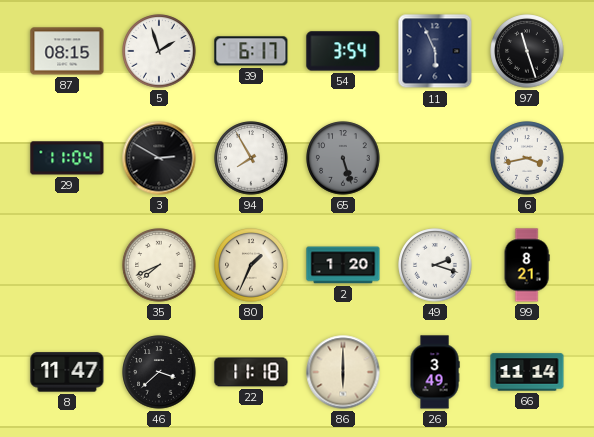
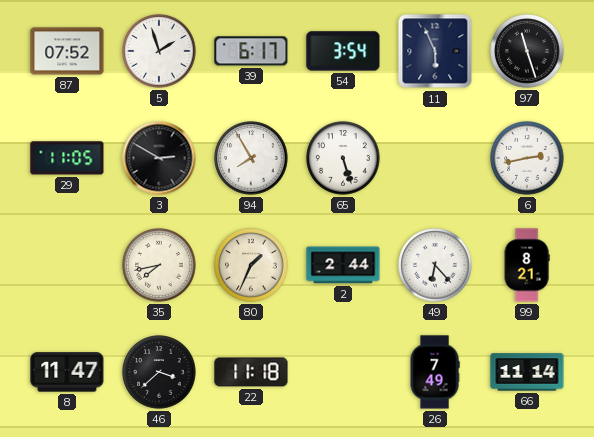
87: 08:15 -> 07:52 (67, 51)
29: 11:04 -> 11:05 (67, 158)
65 dial: grey -> white (343, 158)
6: 3:43 -> 2:43 (527, 158)
35: 7:41 -> 7:43 (159, 265)
2: 1:20 -> 2:44 (343, 265)
49: 2:18 -> 6:23 (435, 265)
86: 6:00 -> none (343, 372)
26: 3:49 -> 7:49 (435, 372)
